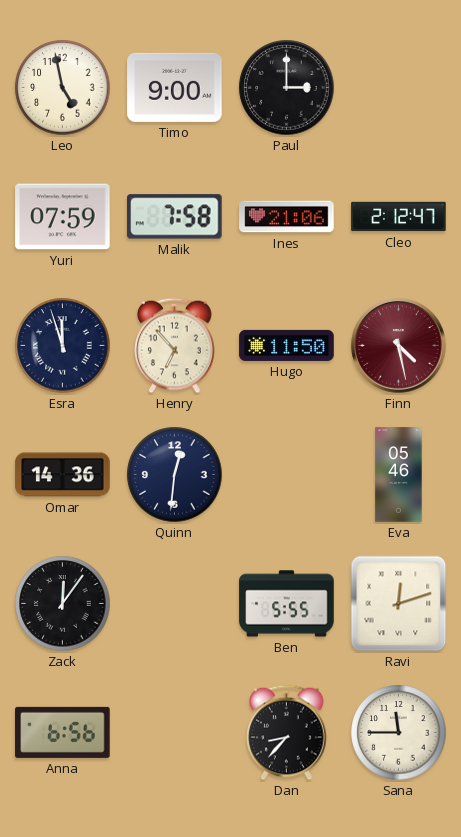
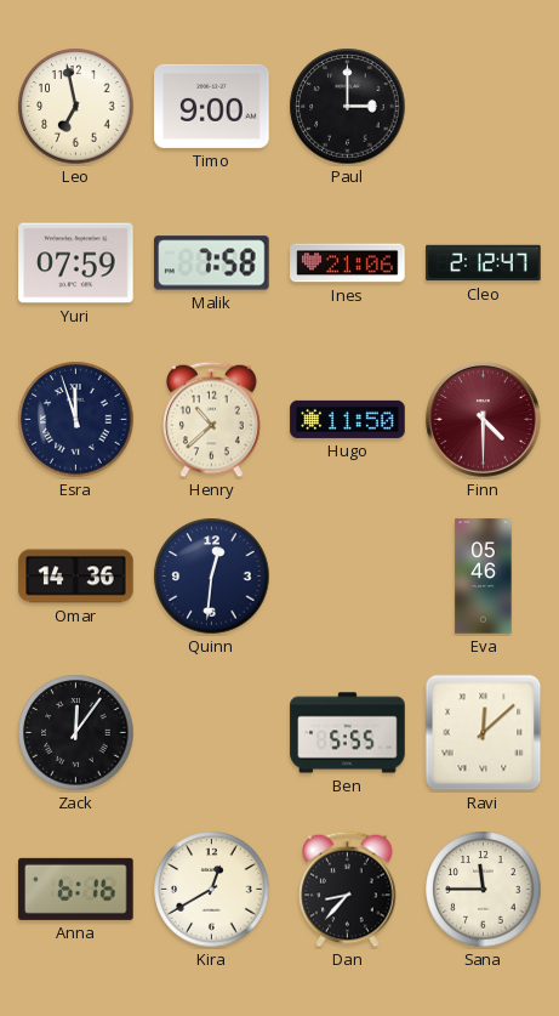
Leo: 4:58 -> 6:58 (76, 107)
Henry: 6:53 -> 10:38 (212, 420)
Finn: 4:28 -> 4:30 (484, 420)
Ravi: 12:12 -> 12:08 (484, 733)
Anna: 6:56 -> 6:16 (76, 889)
Kira: none -> 12:40 (212, 890)
